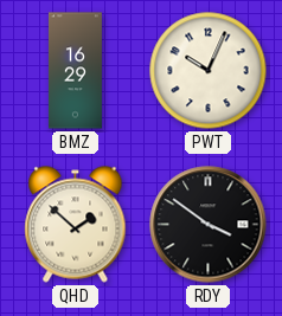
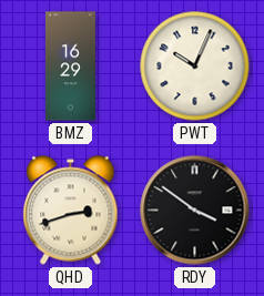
QHD: 1:52 -> 2:42 (71, 211)
